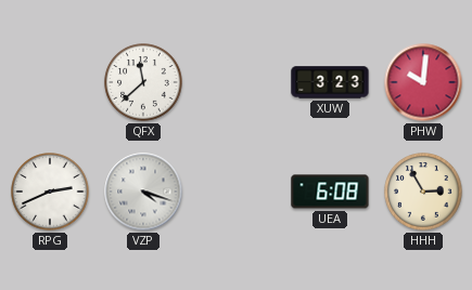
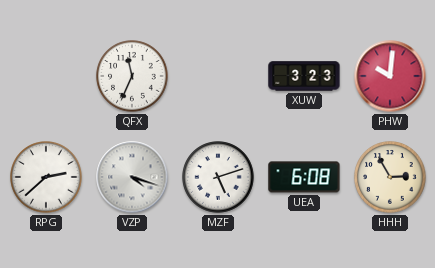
QFX: 11:38 -> 11:34 (132, 76)
RPG: 2:41 -> 2:38 (46, 177)
MZF: none -> 5:12 (218, 177)
